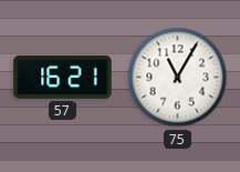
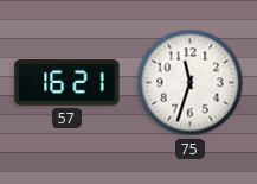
75: 11:05 -> 11:33 (191, 83)
